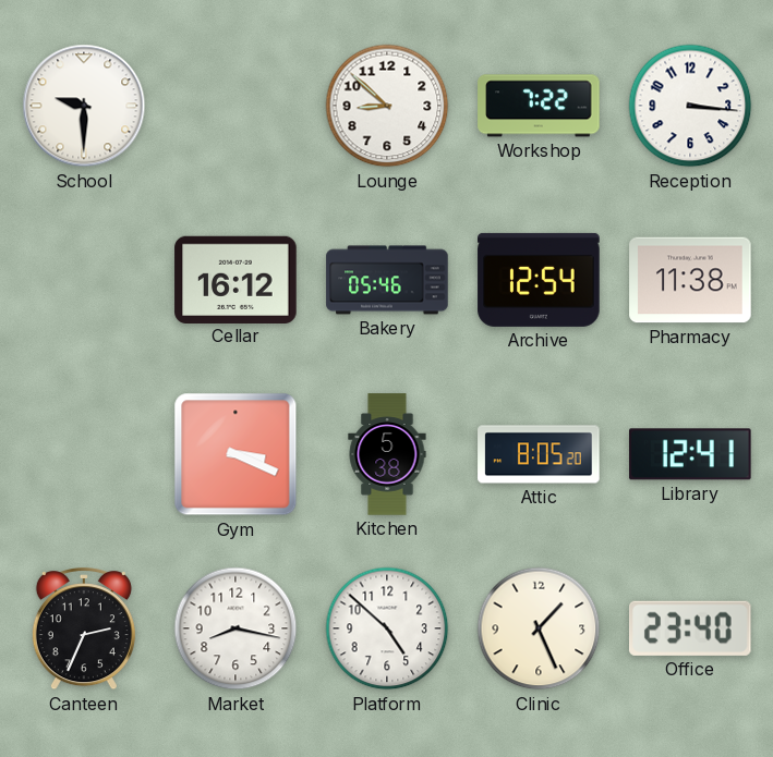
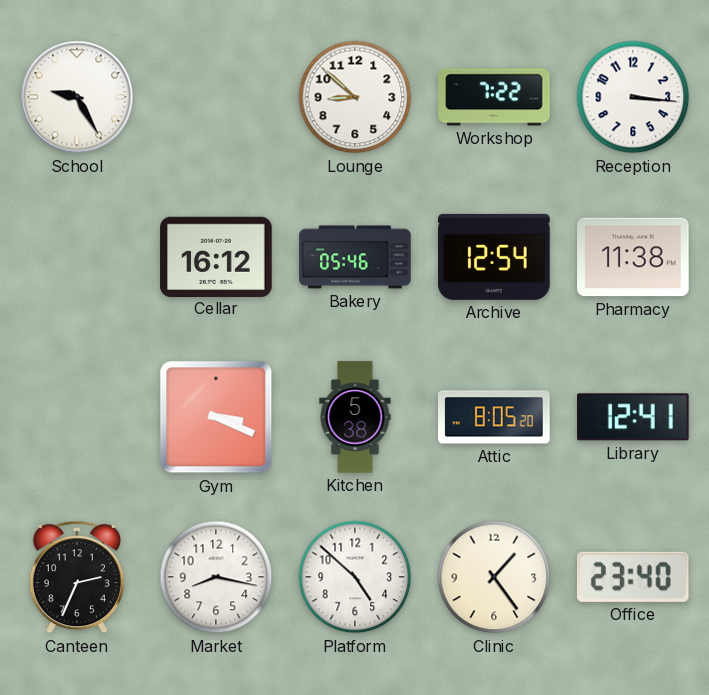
School: 9:30 -> 9:25 (77, 97)
Clinic: 1:26 -> 1:24 (494, 577)
